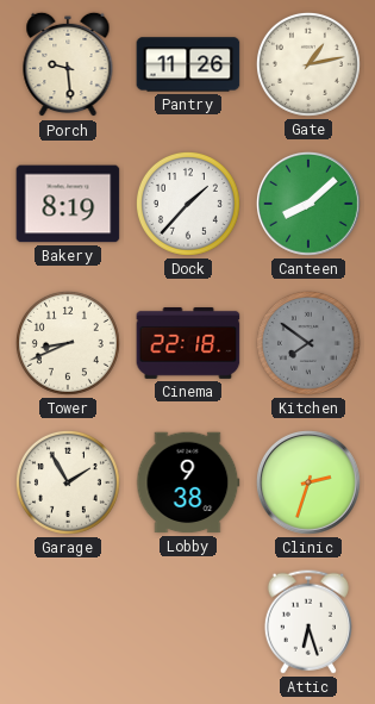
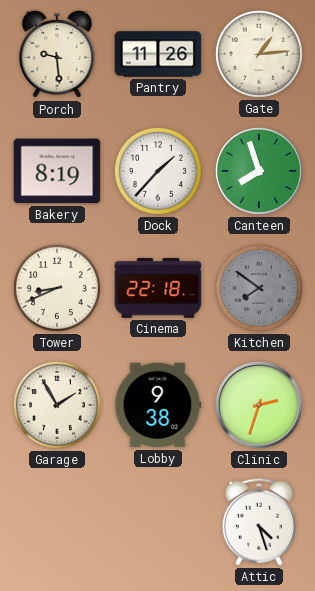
Gate: 1:13 -> 1:14 (259, 54)
Canteen: 8:08 -> 7:57 (259, 171)
Attic: 6:27 -> 4:27 (259, 522)
